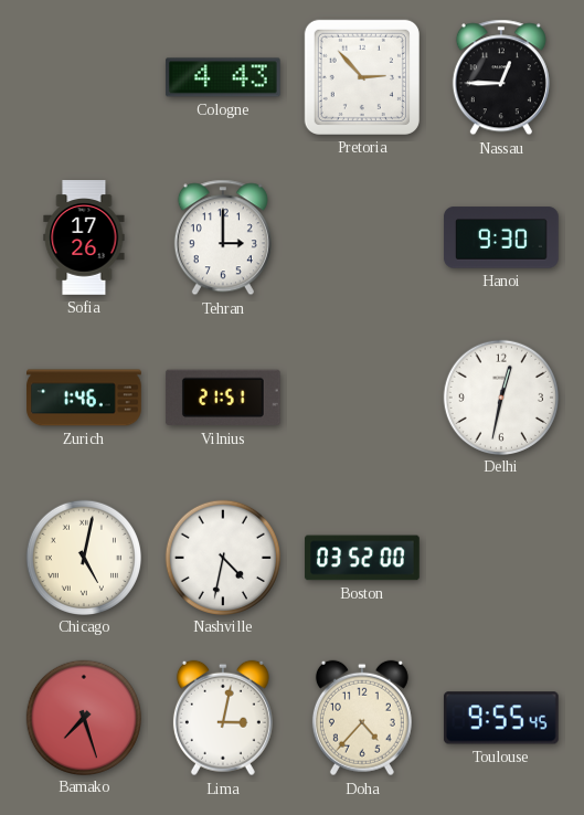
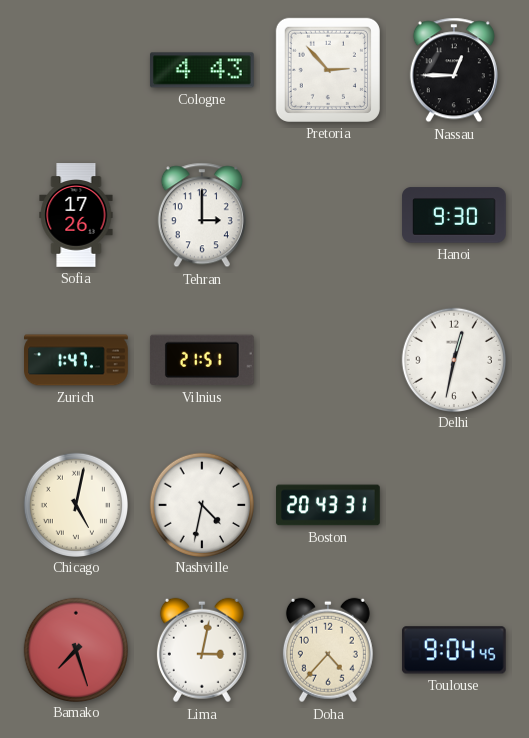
Zurich: 1:46 -> 1:47 (76, 360)
Boston: 03:52 -> 20:43 (328, 505)
Toulouse: 9:55 -> 9:04 (454, 650)
